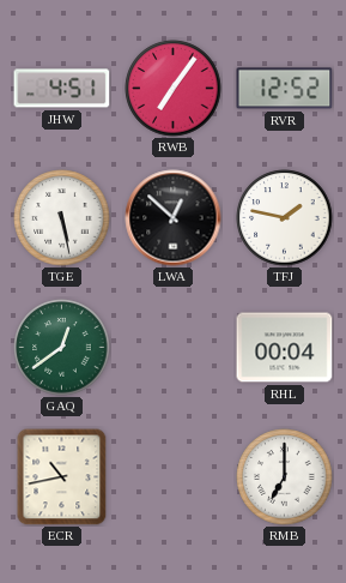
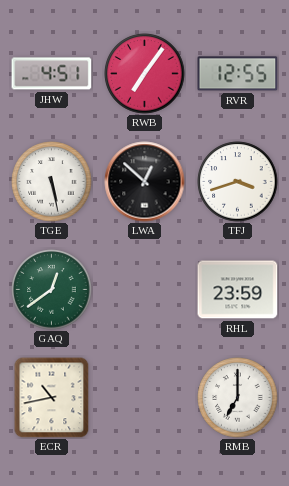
RVR: 12:52 -> 12:55 (238, 74)
TFJ: 1:47 -> 3:42 (238, 182)
RHL: 00:04 -> 23:59 (238, 290)
